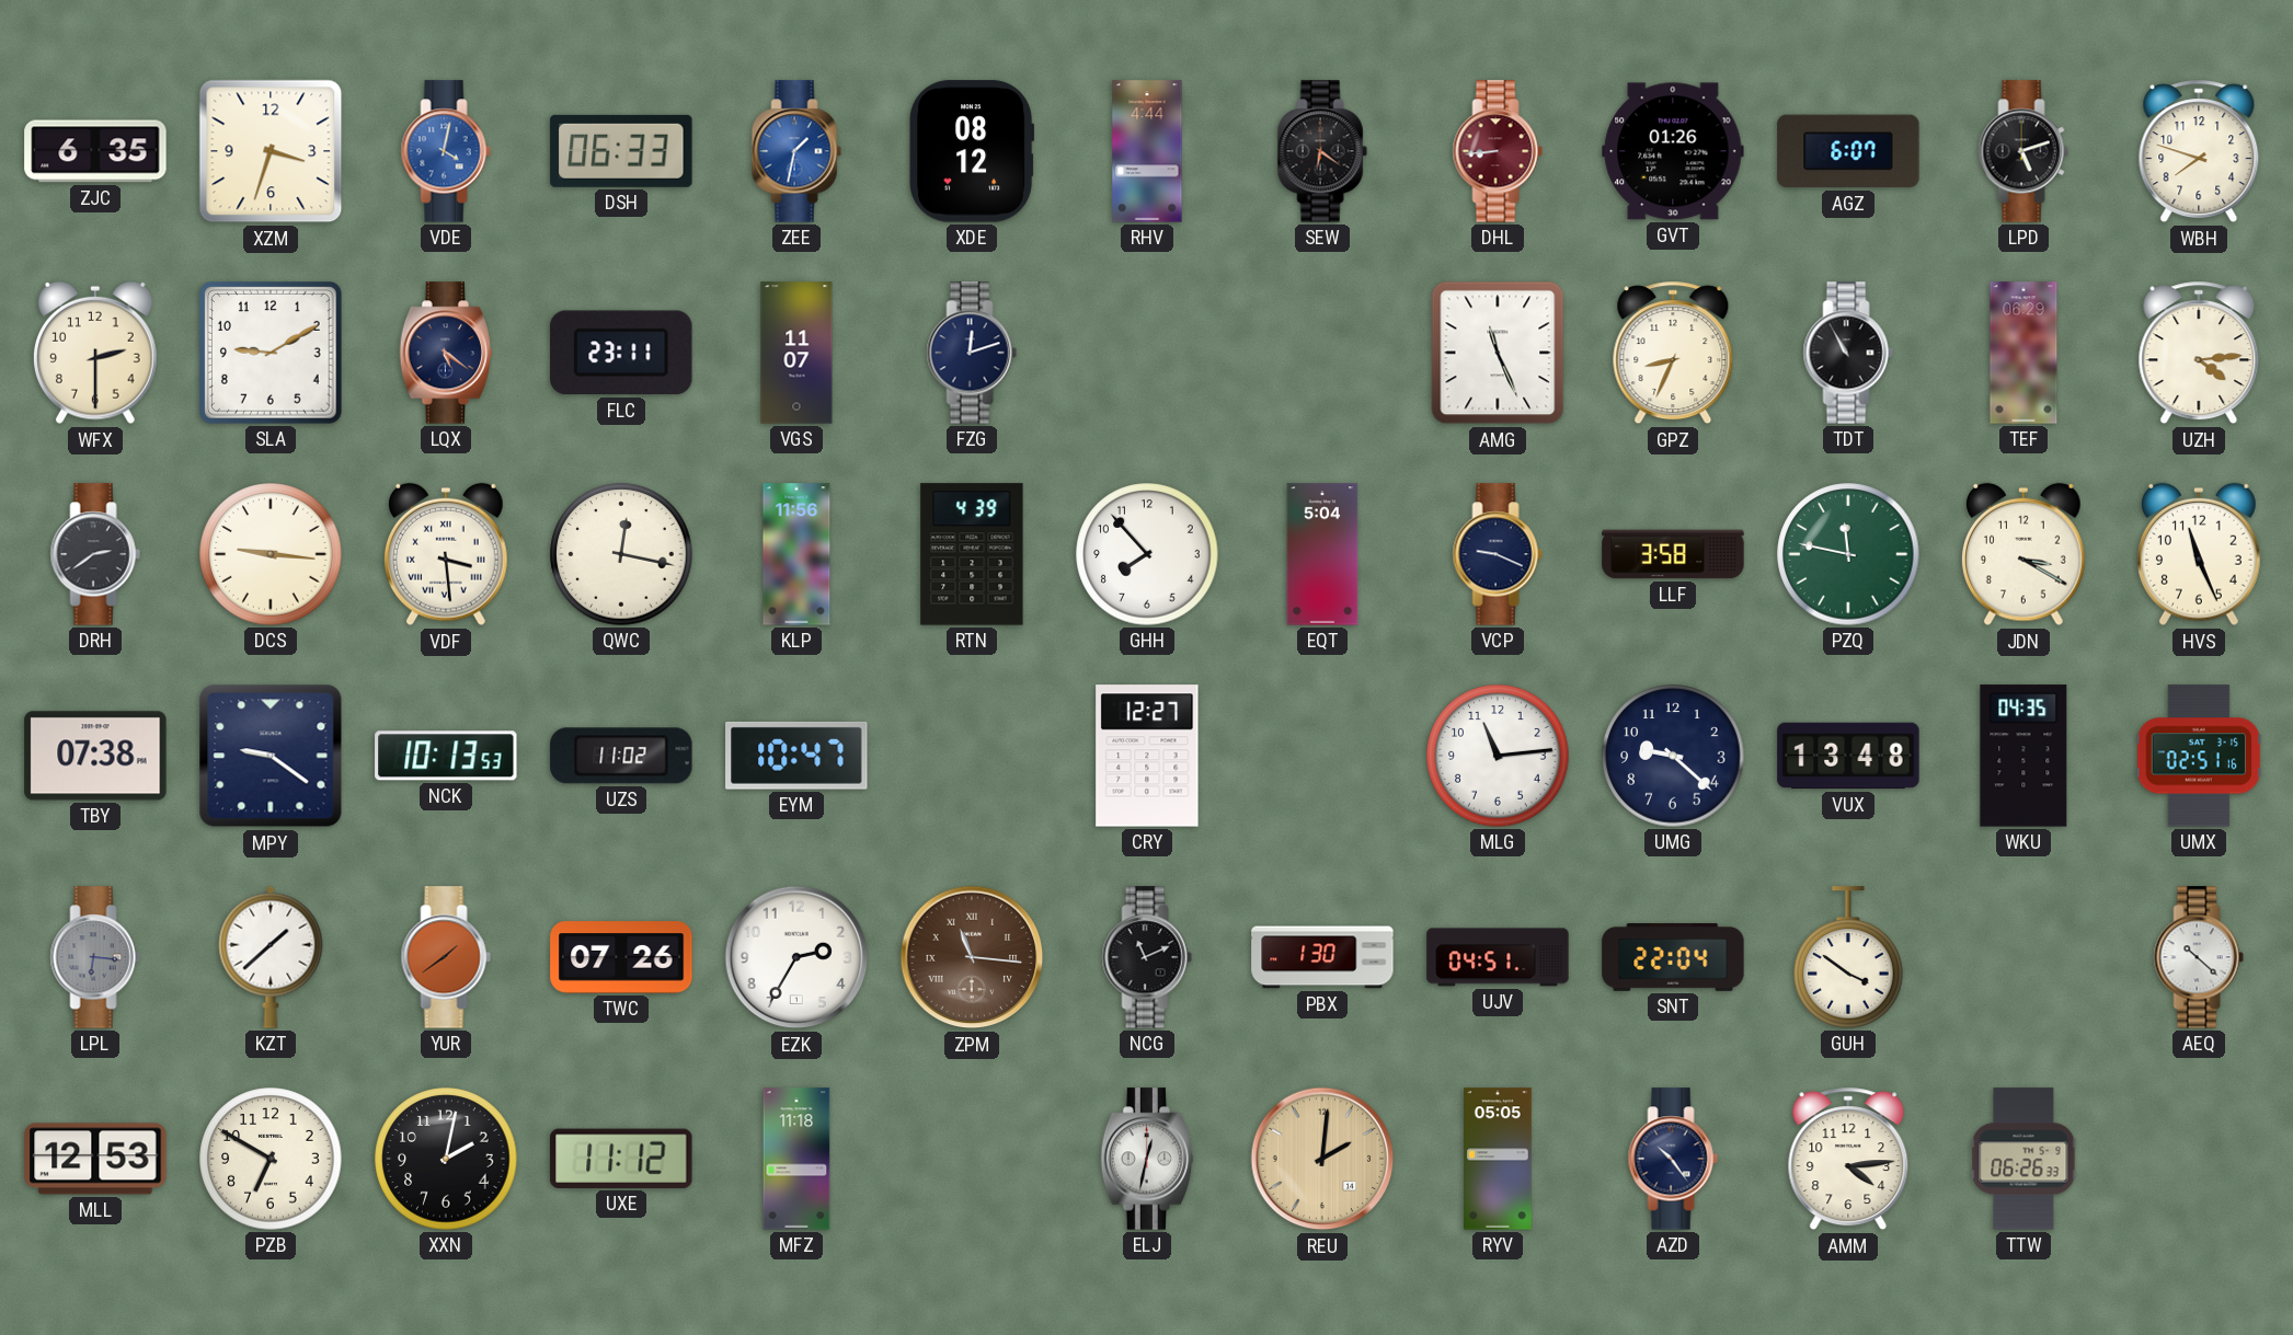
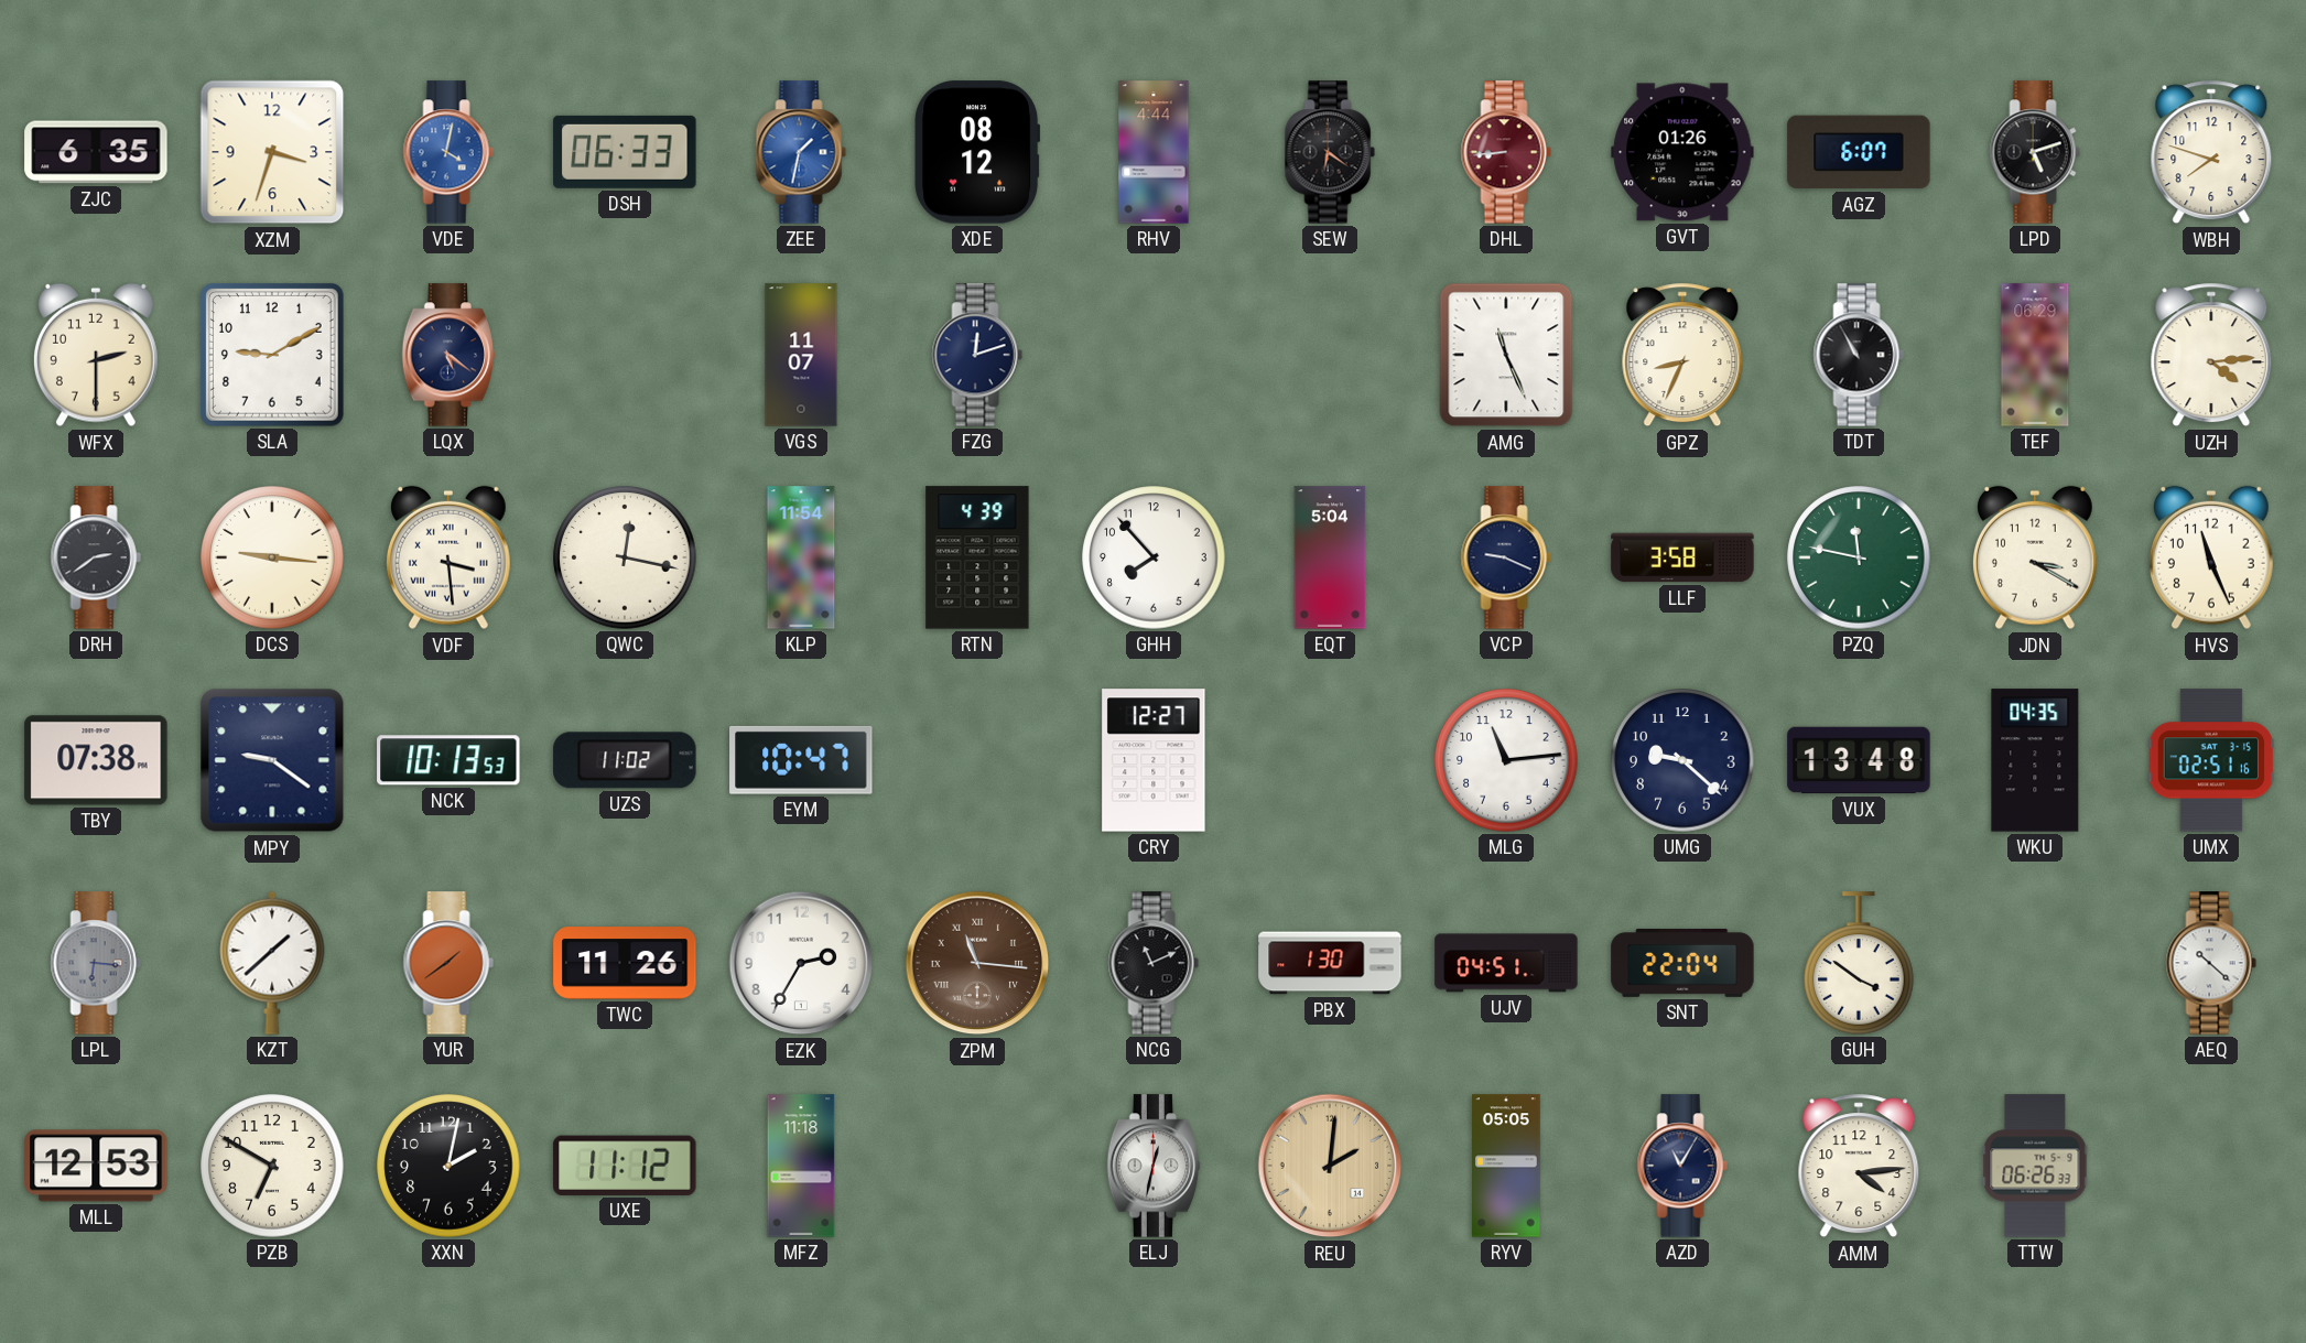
FLC: 23:11 -> none (621, 353)
KLP: 11:56 -> 11:54 (801, 557)
TWC: 07:26 -> 11:26 (625, 963)
AZD: 10:24 -> 11:05 (1682, 1166)
